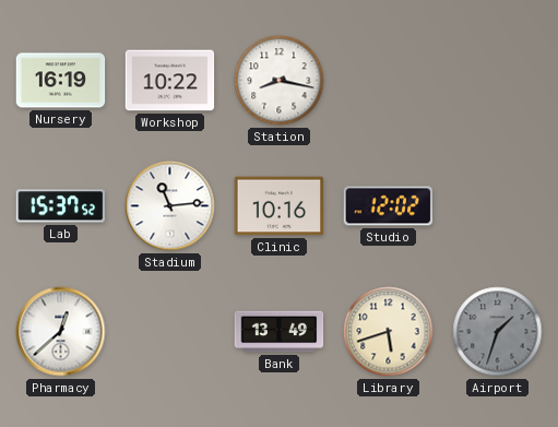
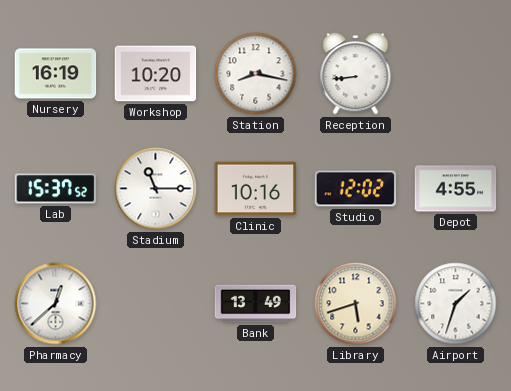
Workshop: 10:22 -> 10:20 (156, 74)
Reception: none -> 8:44 (356, 74)
Stadium: 11:14 -> 11:15 (156, 189)
Depot: none -> 4:55 (456, 189)
Airport dial: grey -> white (456, 304)
